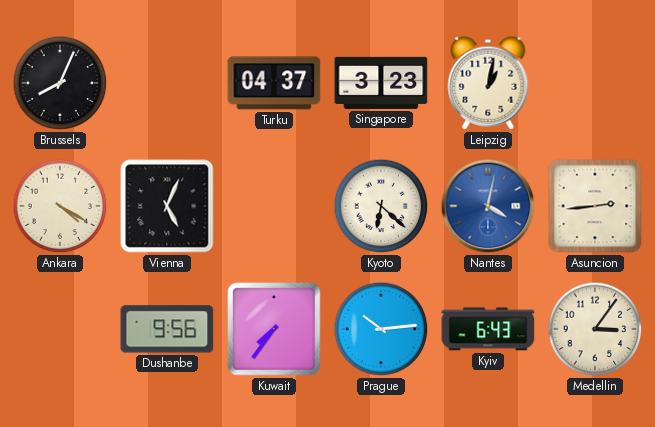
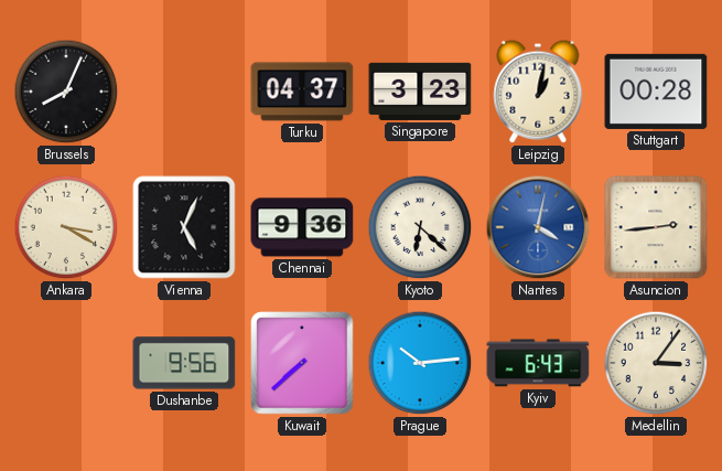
Stuttgart: none -> 00:28 (656, 92)
Ankara: 4:20 -> 3:20 (66, 227)
Chennai: none -> 9:36 (302, 227)
Kuwait: 7:36 -> 7:38 (302, 363)
